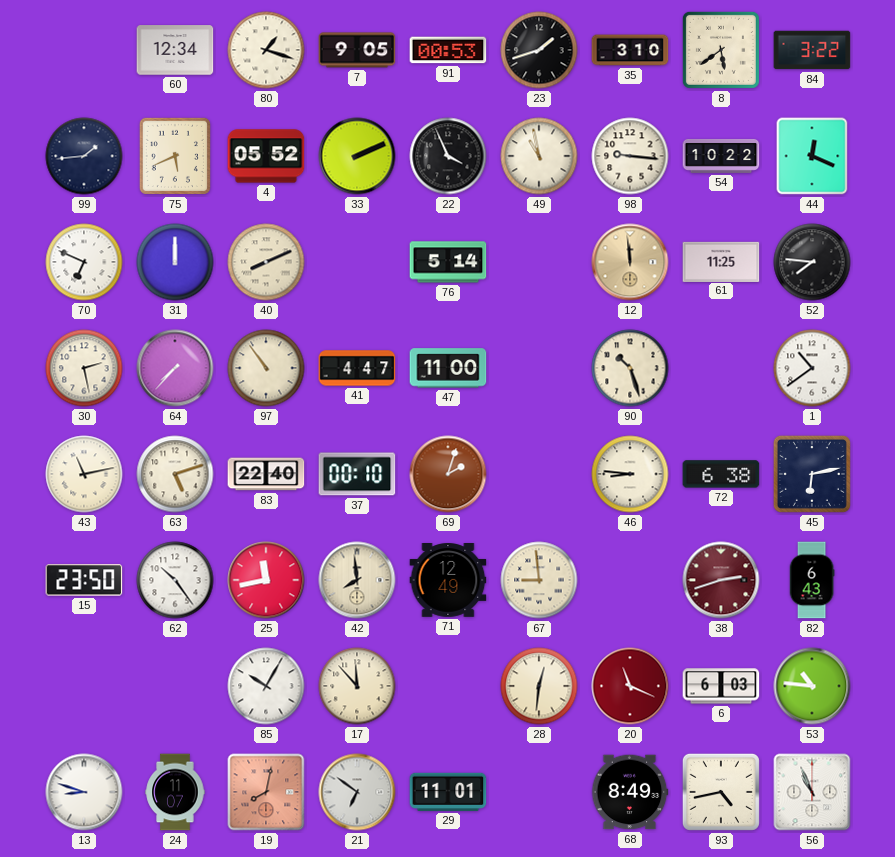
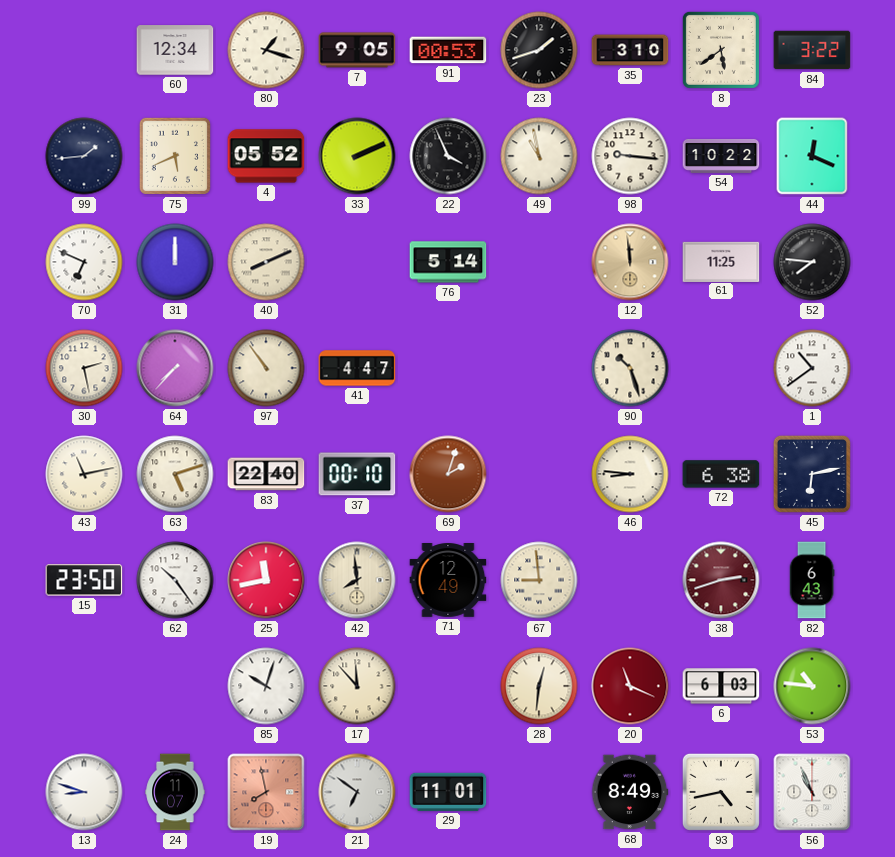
47: 11:00 -> none (448, 368)
85: 10:05 -> 10:03 (266, 686)
19: 8:02 -> 7:58 (266, 792)
